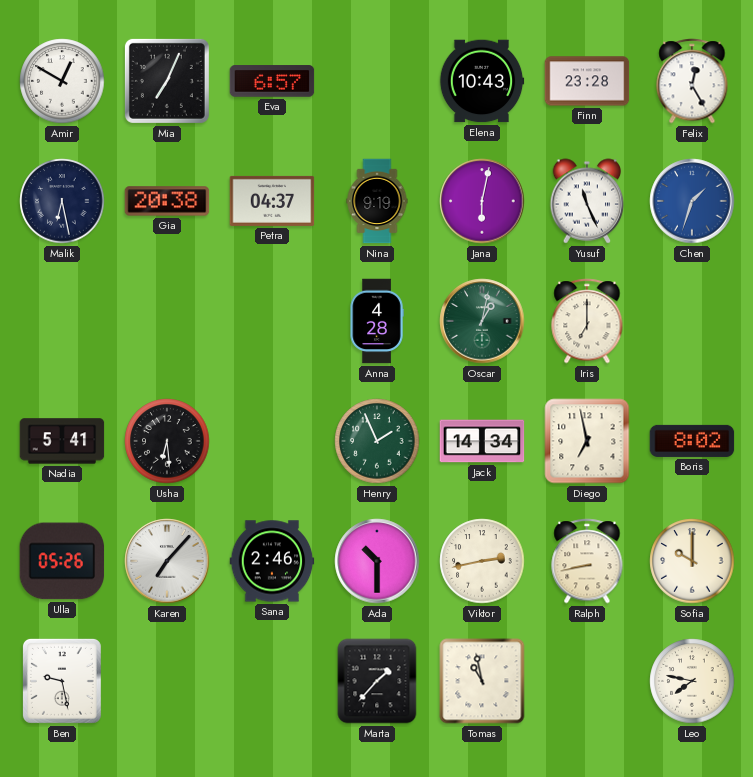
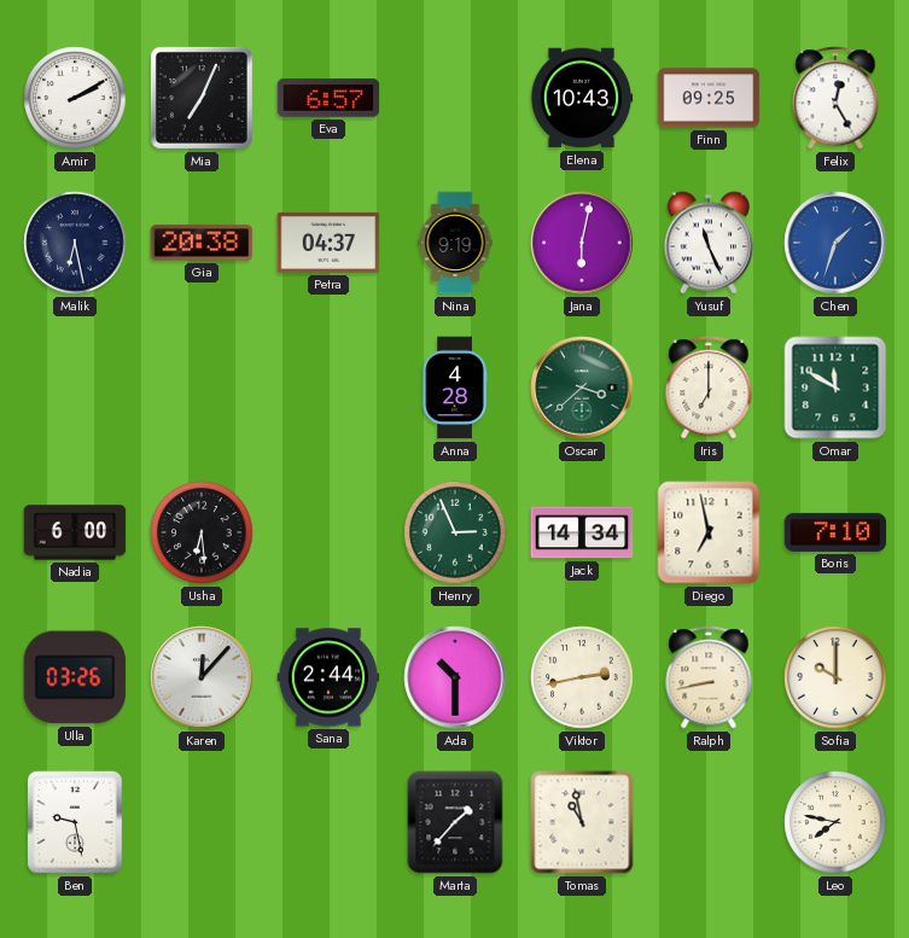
Amir: 12:50 -> 2:10 (75, 98)
Finn: 23:28 -> 09:25 (709, 98)
Oscar: 1:02 -> 3:38 (582, 388)
Omar: none -> 11:50 (835, 388)
Nadia: 5:41 -> 6:00 (75, 532)
Henry: 1:56 -> 2:56 (455, 532)
Boris: 8:02 -> 7:10 (835, 532)
Ulla: 05:26 -> 03:26 (75, 677)
Karen: 7:07 -> 12:07 (202, 677)
Sana: 2:46 -> 2:44 (328, 677)
